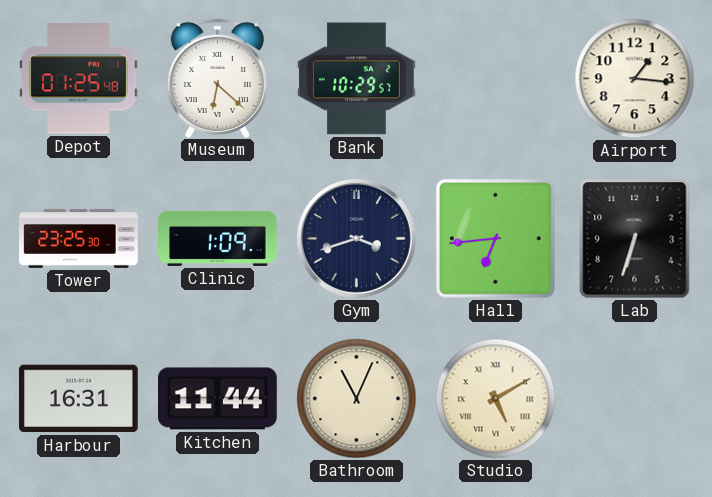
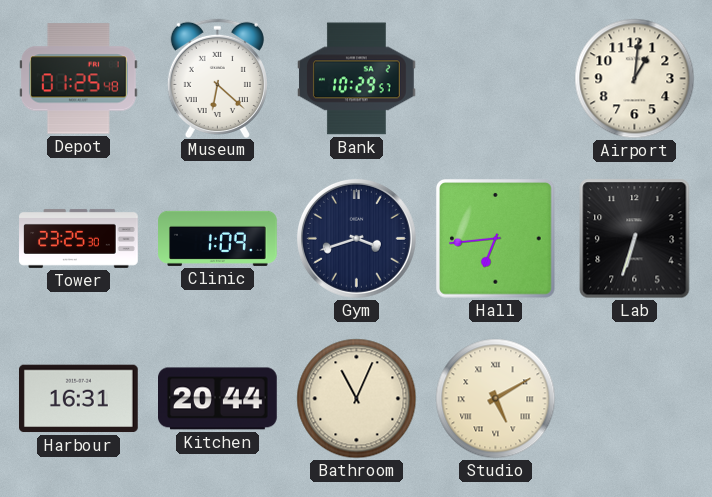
Airport: 1:16 -> 1:01 (635, 79)
Kitchen: 11:44 -> 20:44 (218, 399)
